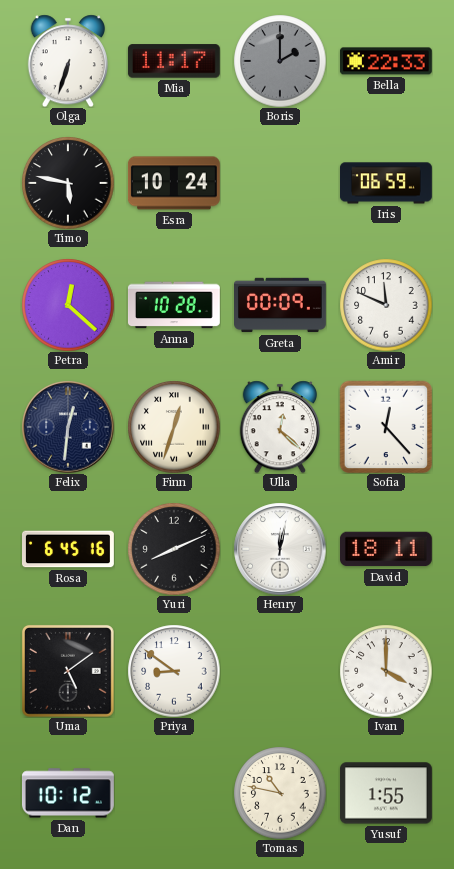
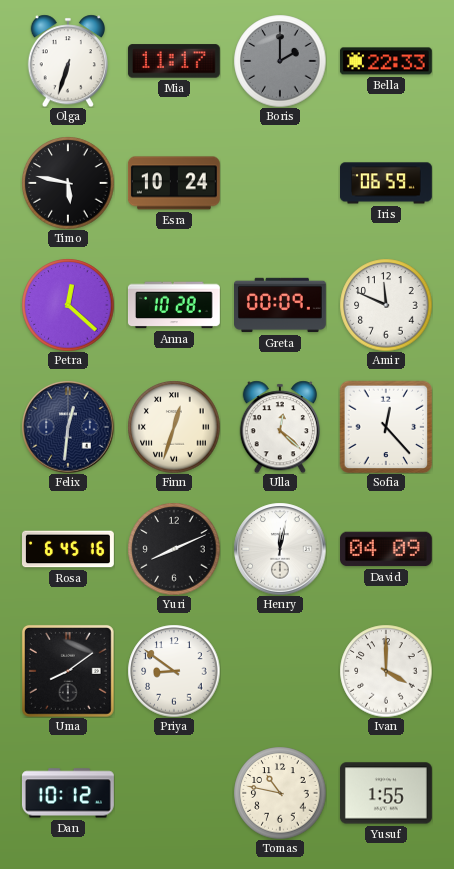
David: 18:11 -> 04:09 (386, 549)
Uma: 5:09 -> 8:09 (68, 671)
